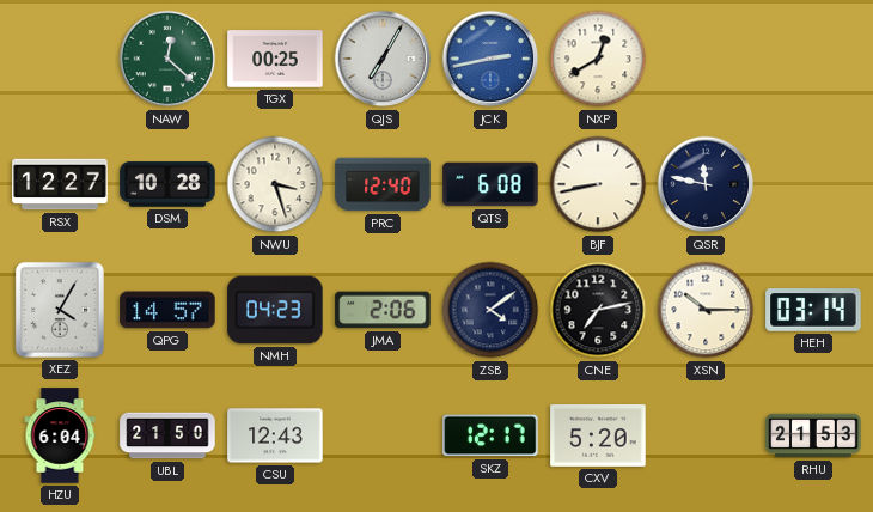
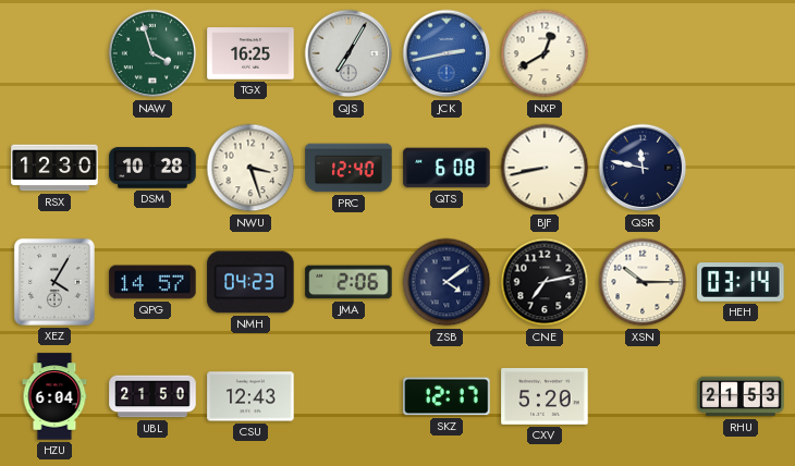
NAW: 12:22 -> 3:57 (152, 53)
TGX: 00:25 -> 16:25 (250, 53)
RSX: 12:27 -> 12:30 (54, 168)
